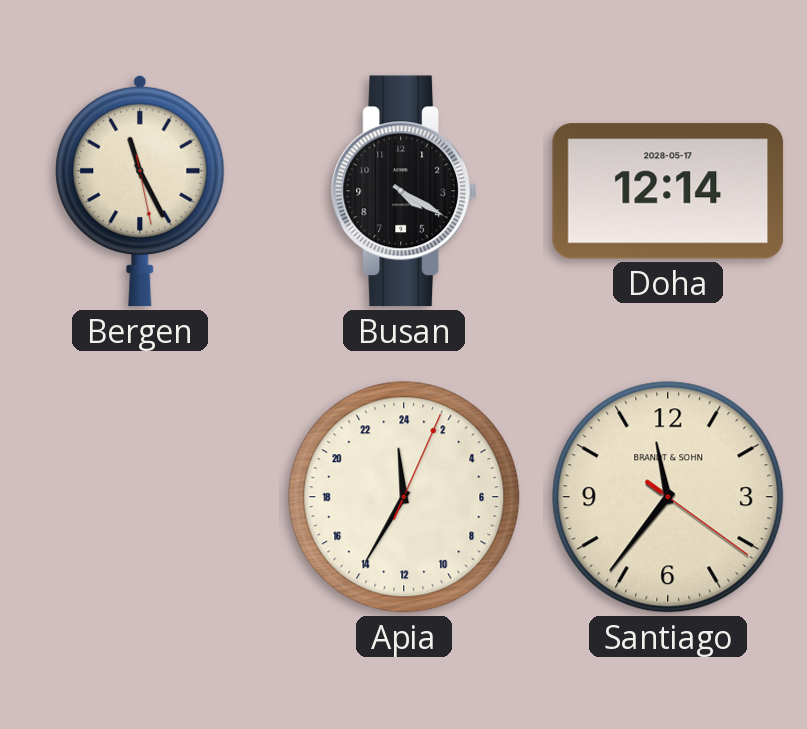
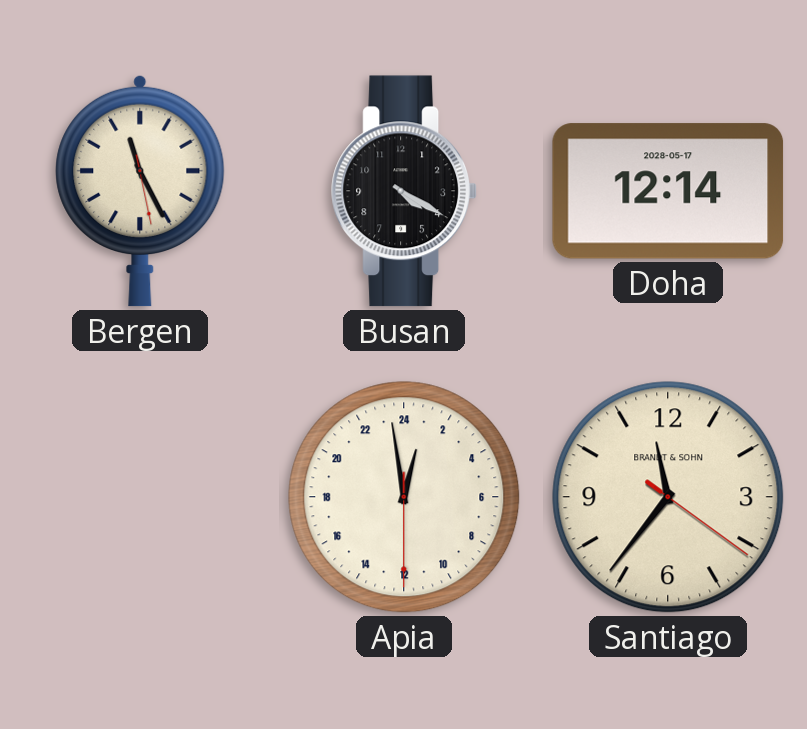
Apia: 23:35 -> 0:58 (404, 497)
